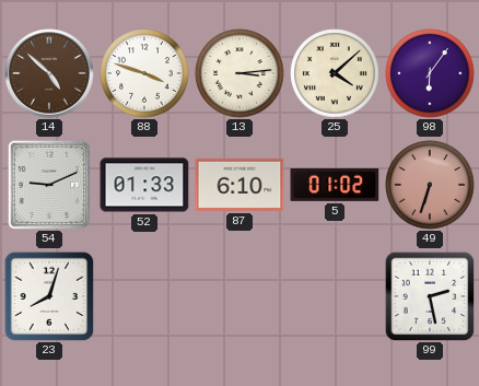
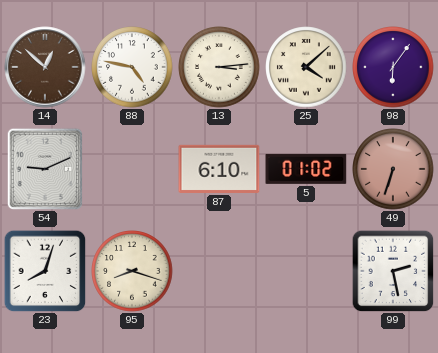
14: 4:52 -> 12:52 (45, 67)
88: 3:48 -> 4:47 (132, 67)
52: 01:33 -> none (144, 185)
95: none -> 8:18 (132, 271)
